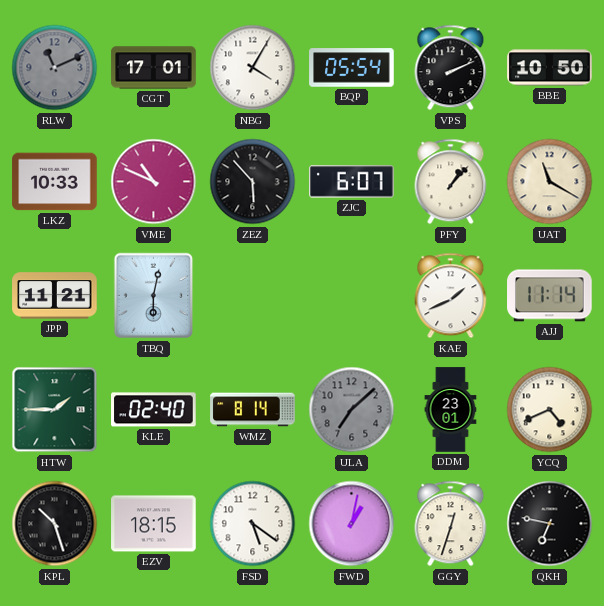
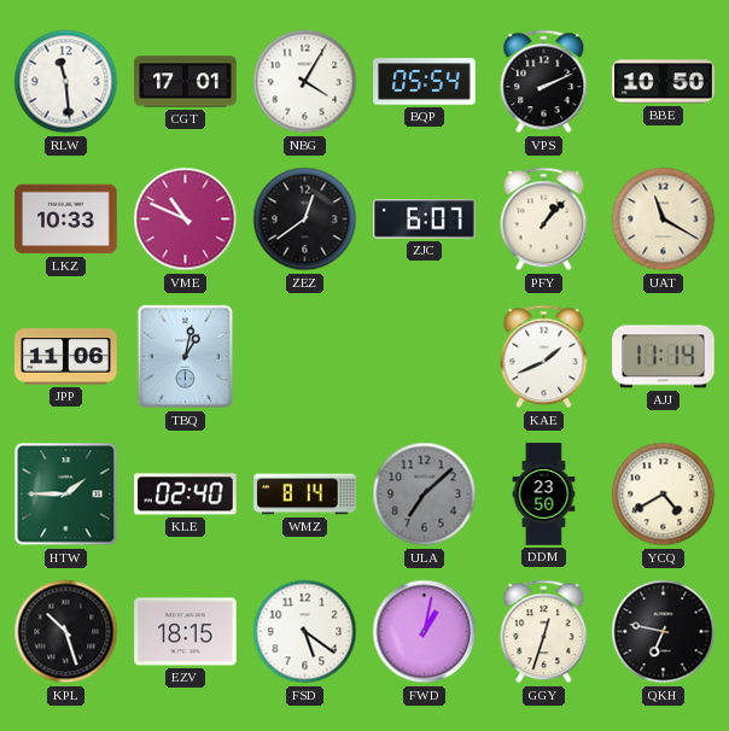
RLW: 11:11 -> 11:29 (66, 82)
RLW dial: grey -> white (66, 82)
ZEZ: 5:53 -> 12:39 (305, 220)
JPP: 11:21 -> 11:06 (66, 357)
TBQ: 6:02 -> 1:02 (186, 357)
DDM: 23:01 -> 23:50 (544, 495)
YCQ: 4:41 -> 4:40 (664, 495)
